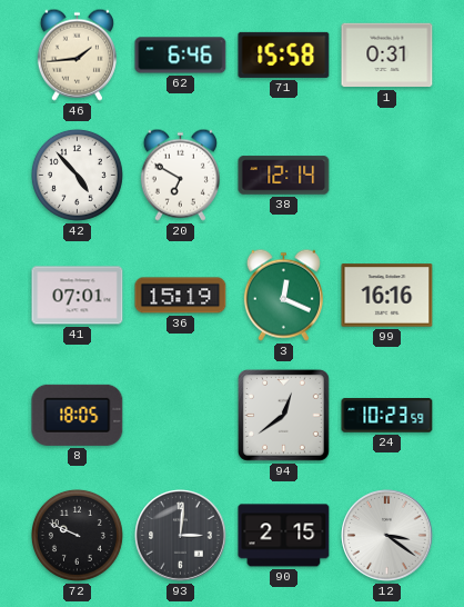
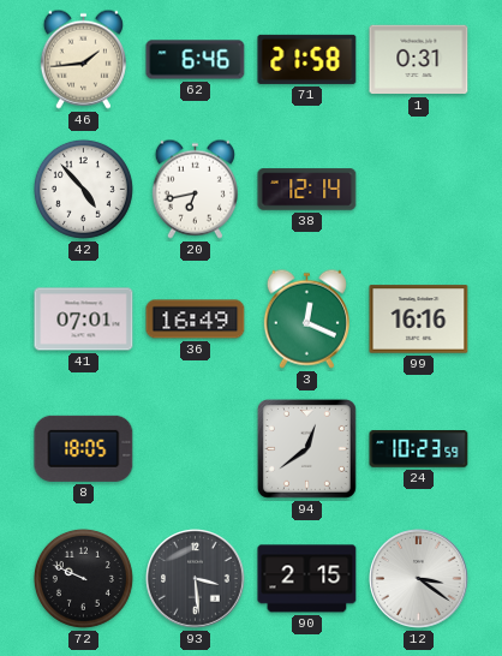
71: 15:58 -> 21:58 (307, 59)
20: 6:50 -> 6:43 (195, 189)
36: 15:19 -> 16:49 (196, 320)
93: 3:01 -> 3:29 (196, 579)
